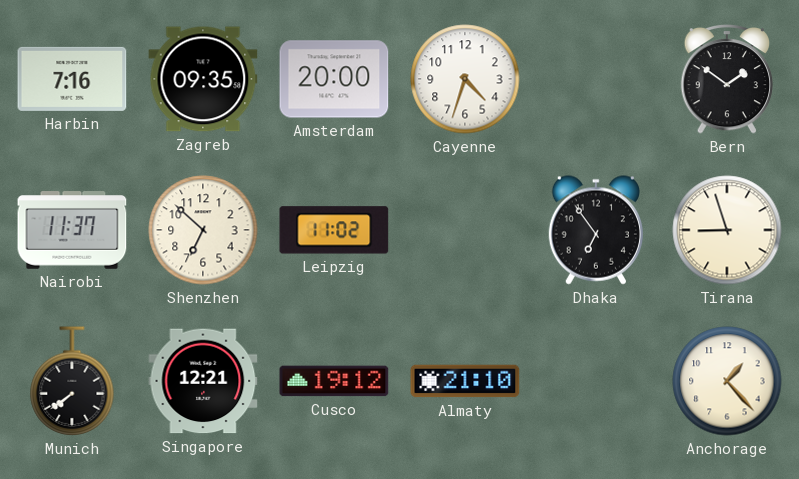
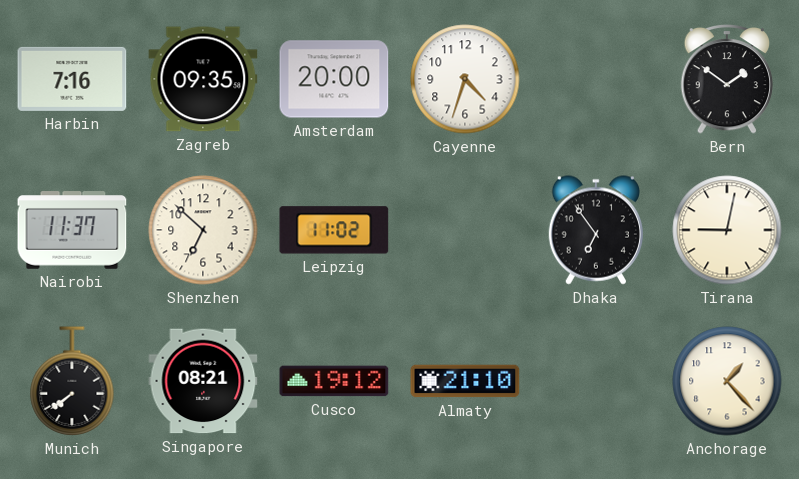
Tirana: 8:57 -> 9:02 (727, 230)
Singapore: 12:21 -> 08:21 (203, 381)
